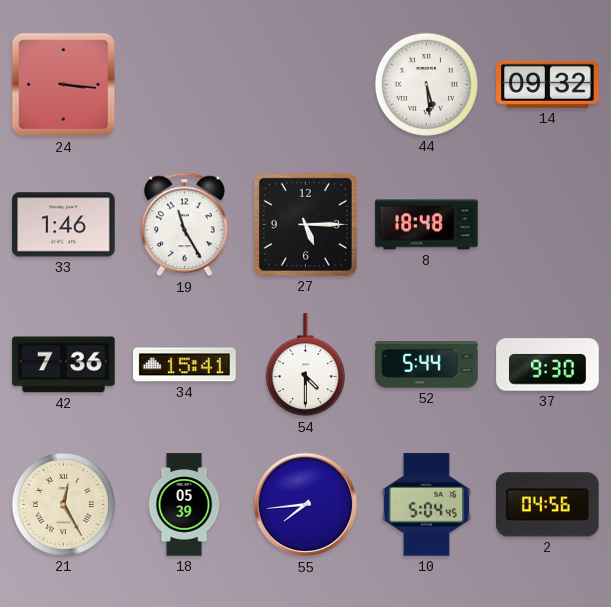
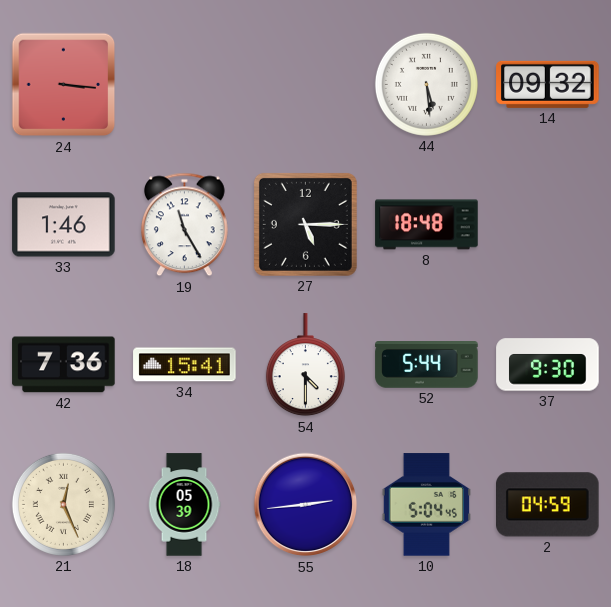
21: 12:25 -> 12:26 (63, 504)
55: 7:44 -> 2:44 (306, 505)
2: 04:56 -> 04:59 (548, 505)
